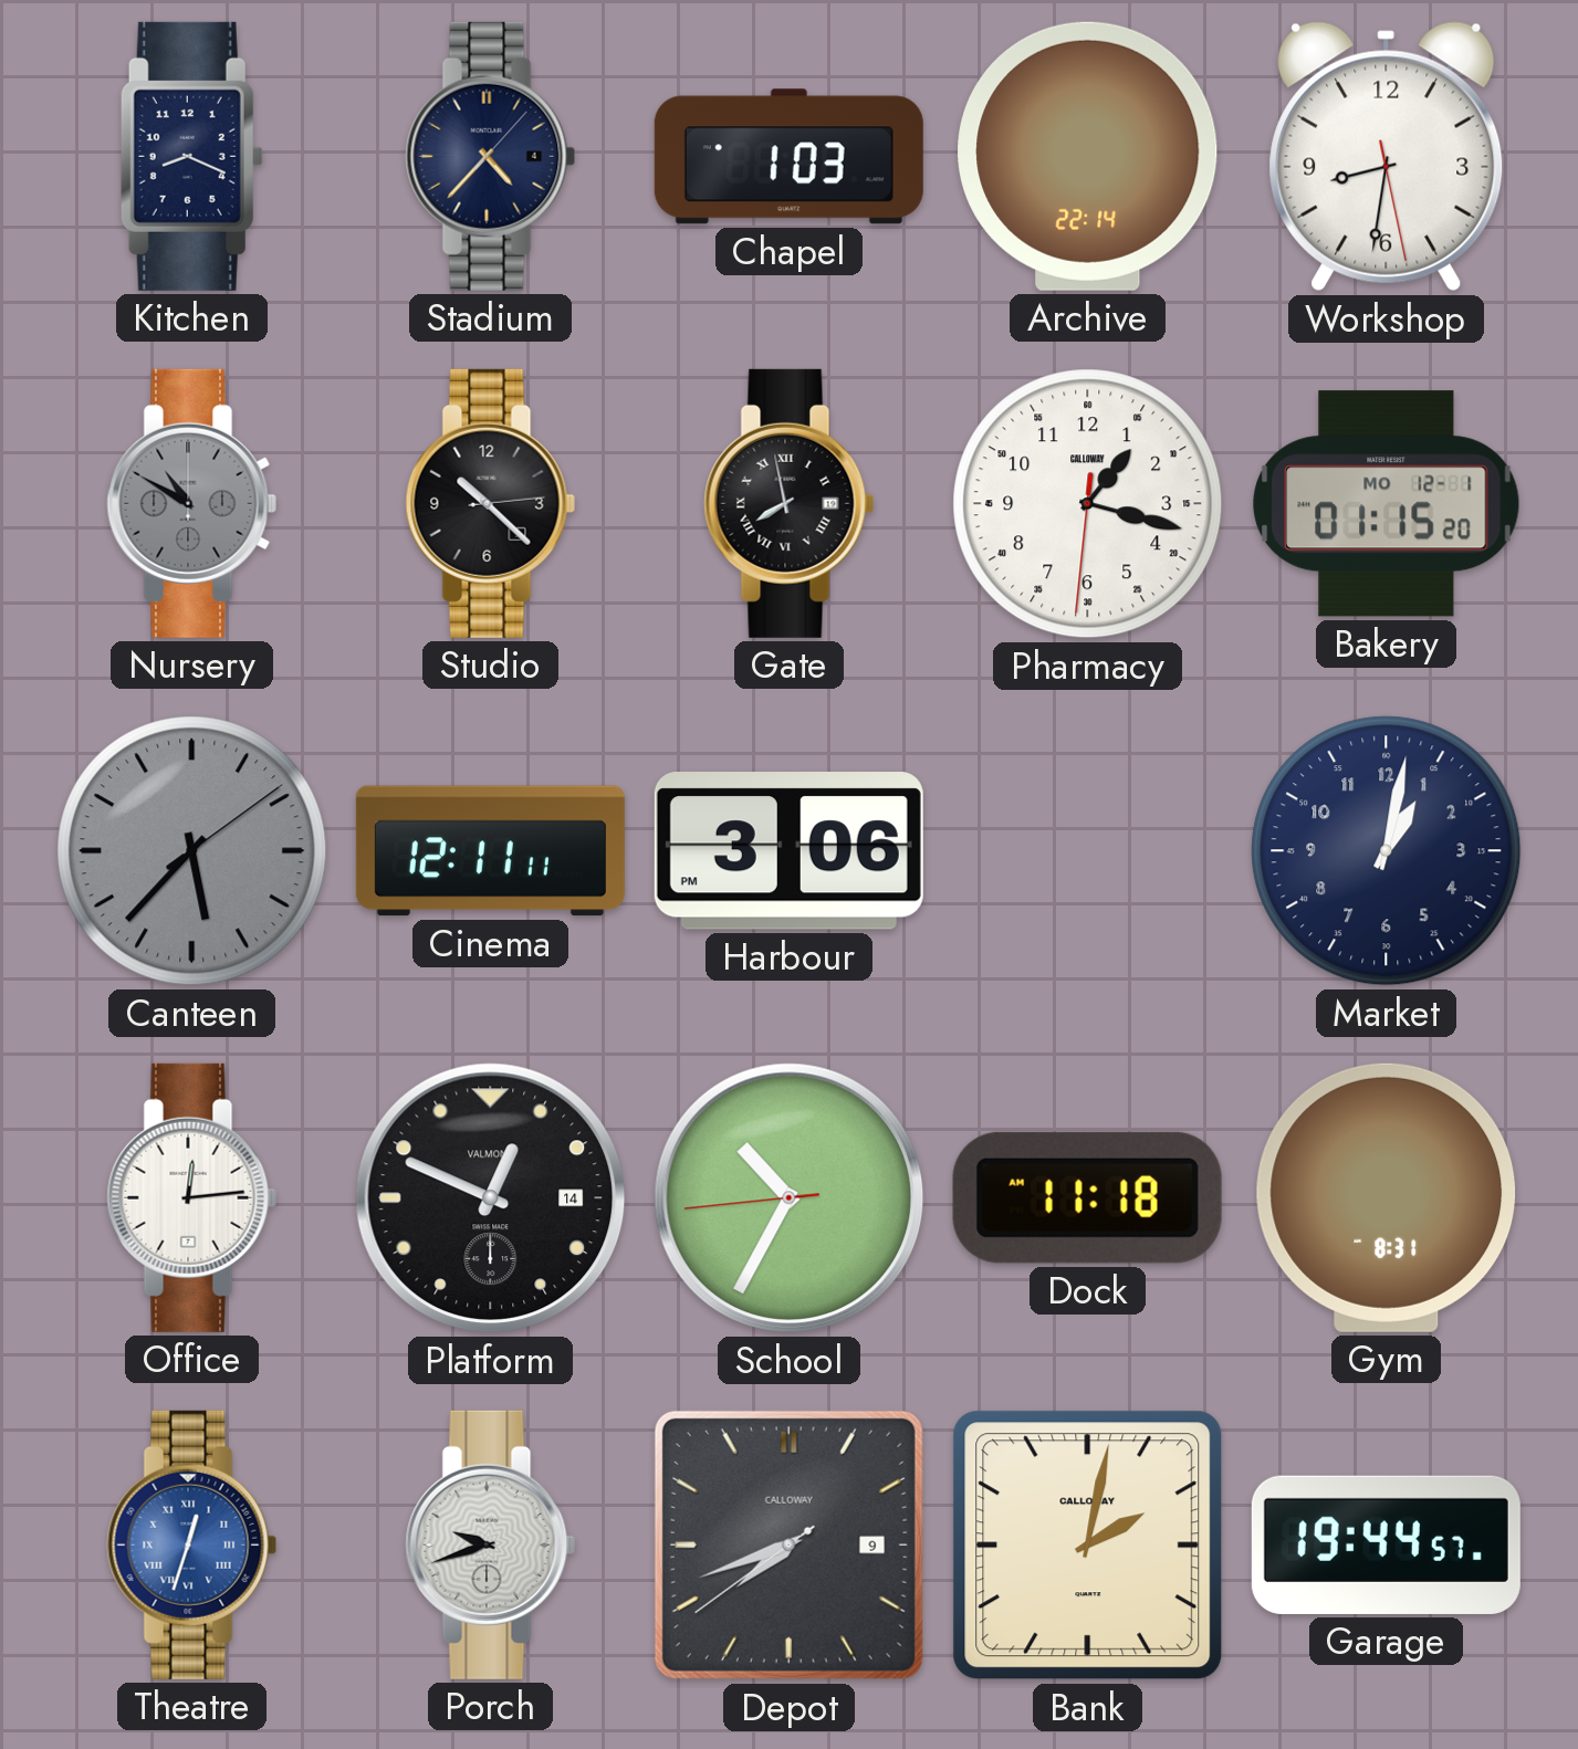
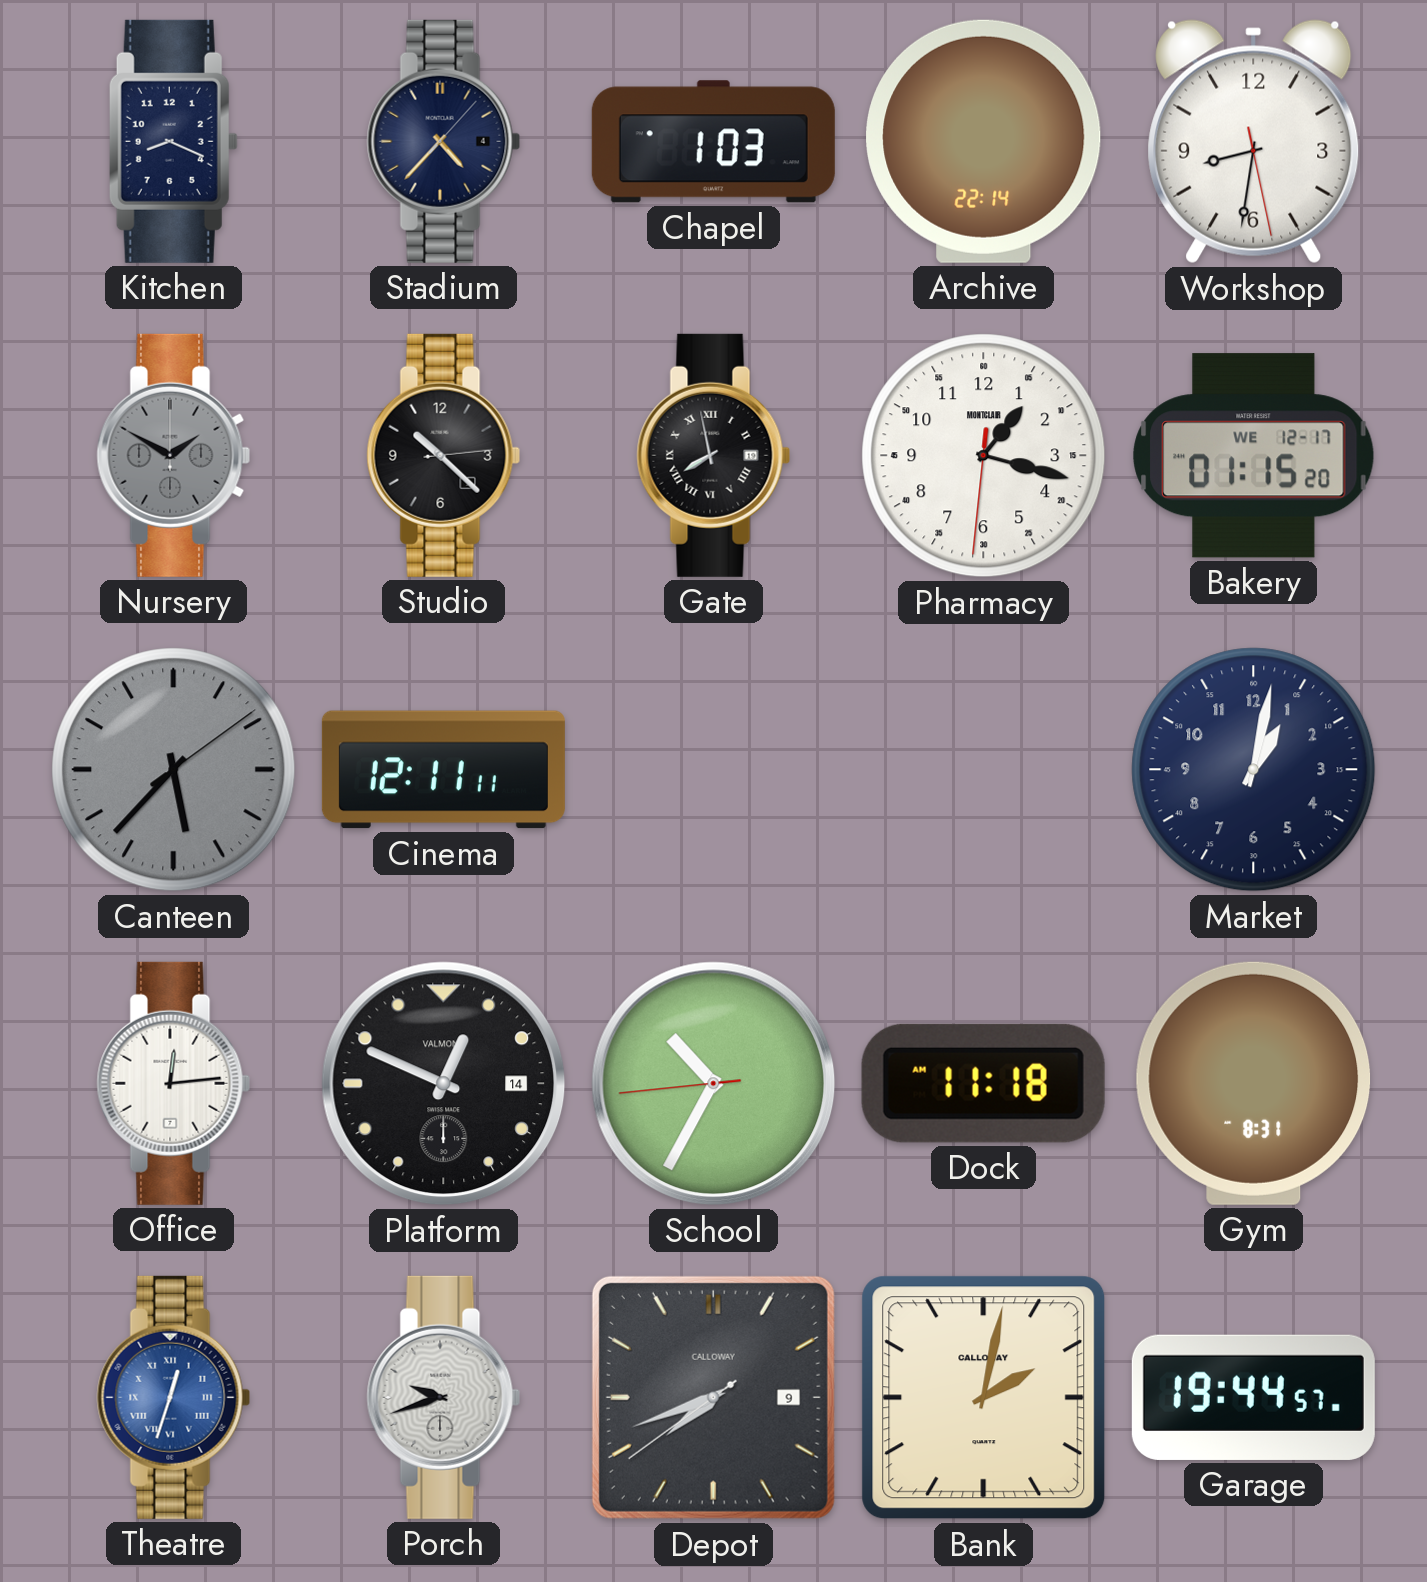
Nursery: 10:50 -> 1:50 (174, 455)
Pharmacy brand: CALLOWAY -> MONTCLAIR (984, 456)
Bakery date: MO 12-1 -> WE 12-17 (1254, 456)
Harbour: 3:06 -> none (788, 851)
